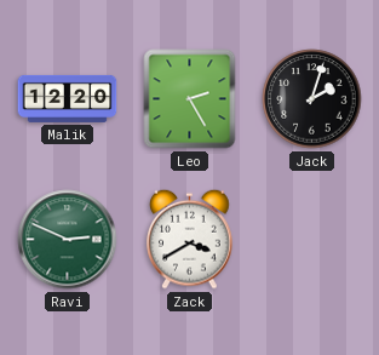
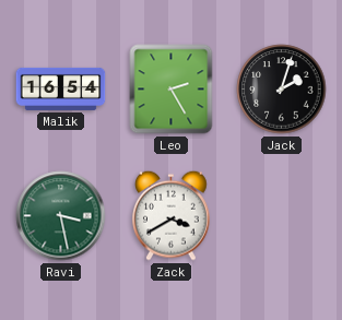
Malik: 12:20 -> 16:54 (61, 88)
Ravi: 2:49 -> 3:28 (61, 216)
